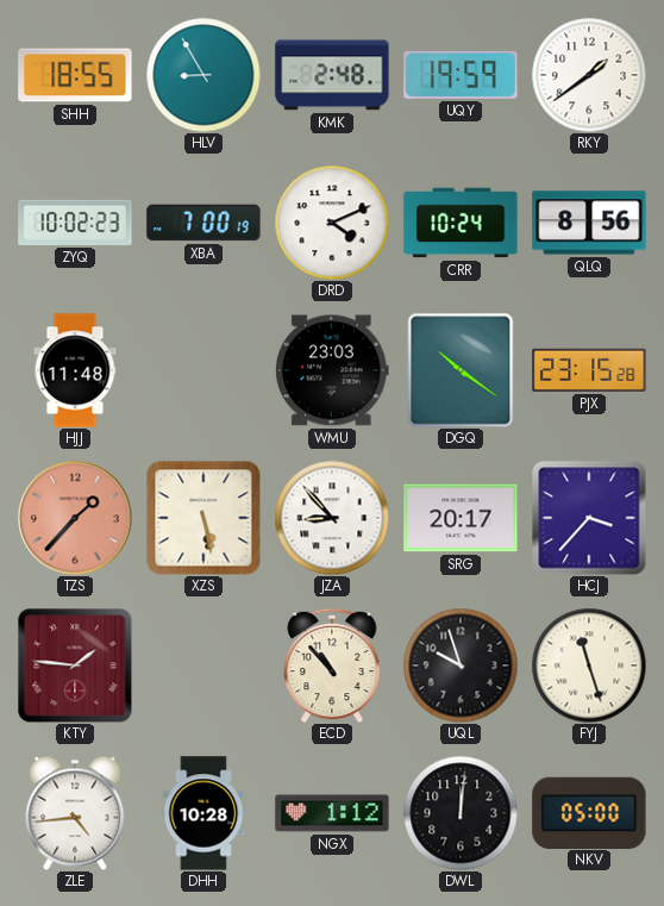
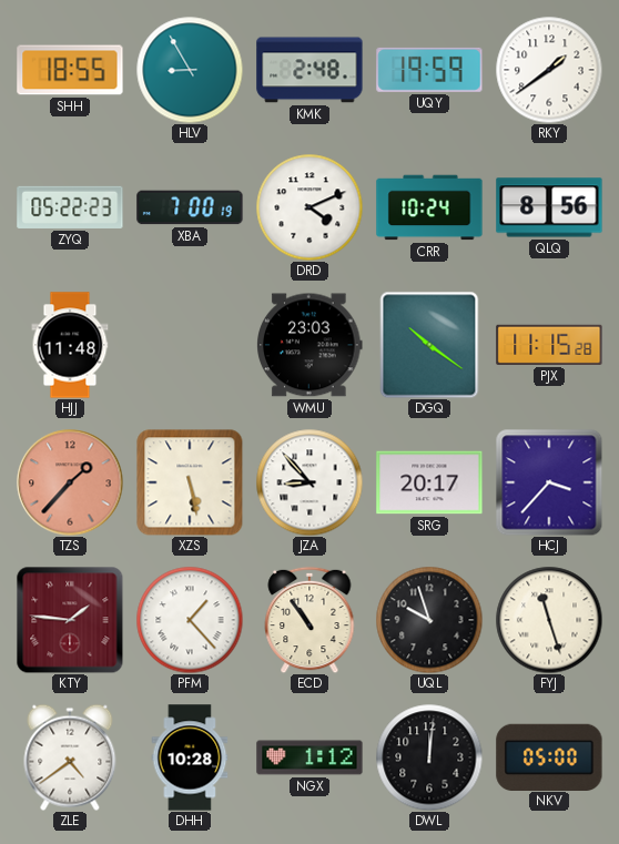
ZYQ: 10:02 -> 05:22 (70, 207)
PJX: 23:15 -> 11:15 (549, 345)
PFM: none -> 1:23 (190, 620)
ECD: 10:53 -> 10:54 (309, 620)
ZLE: 4:44 -> 4:39 (70, 757)
